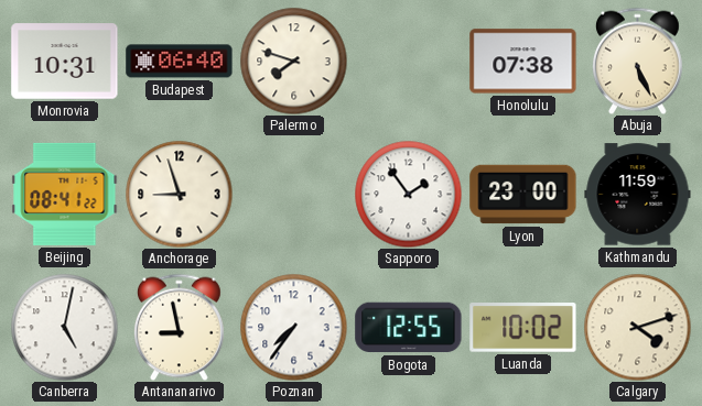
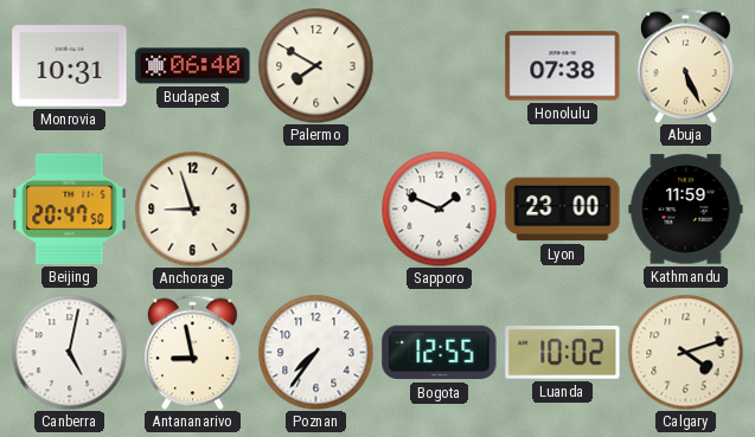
Palermo: 7:48 -> 7:50 (315, 65)
Beijing: 08:41 -> 20:47 (70, 208)
Sapporo: 1:54 -> 1:49 (439, 208)
